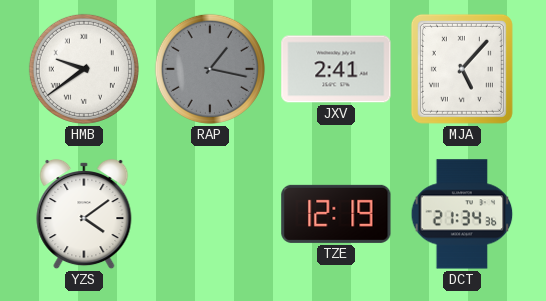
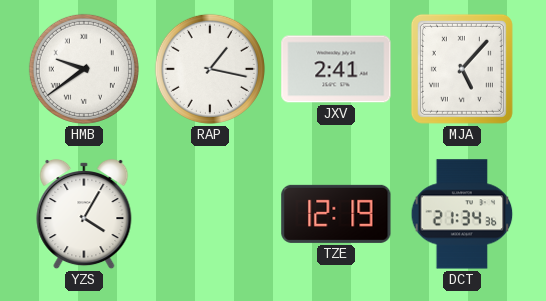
RAP dial: grey -> white (210, 69)
YZS: 4:09 -> 4:05 (84, 214)
